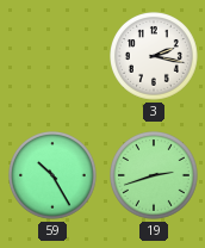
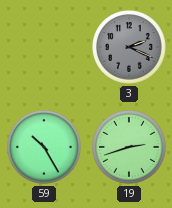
3: 2:17 -> 2:19 (130, 48)
3 dial: white -> grey (130, 48)
